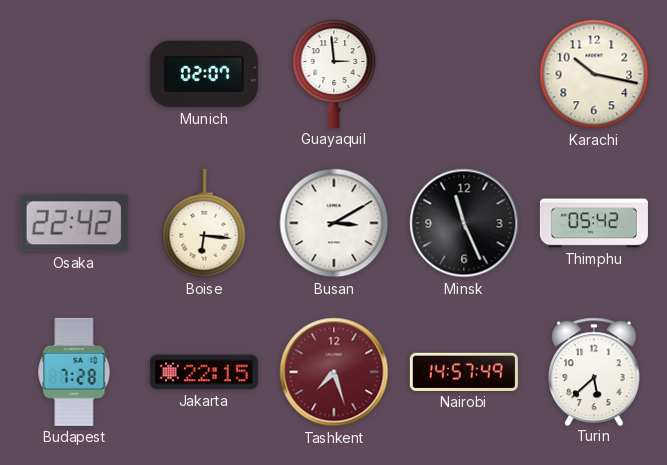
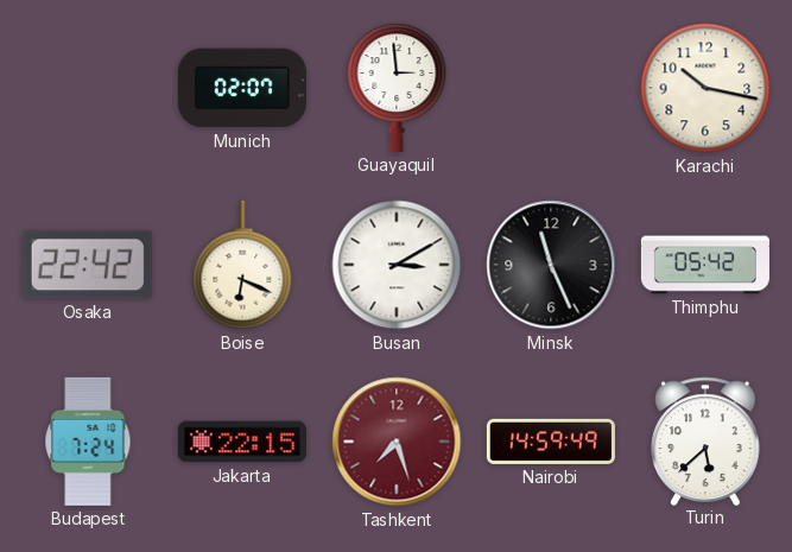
Boise: 6:16 -> 6:19 (242, 265)
Budapest: 7:28 -> 7:24 (88, 442)
Nairobi: 14:57 -> 14:59 (551, 442)
